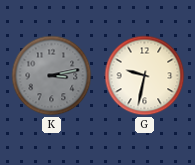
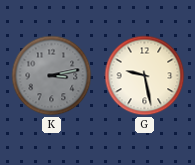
G: 9:32 -> 9:28 (145, 76)
